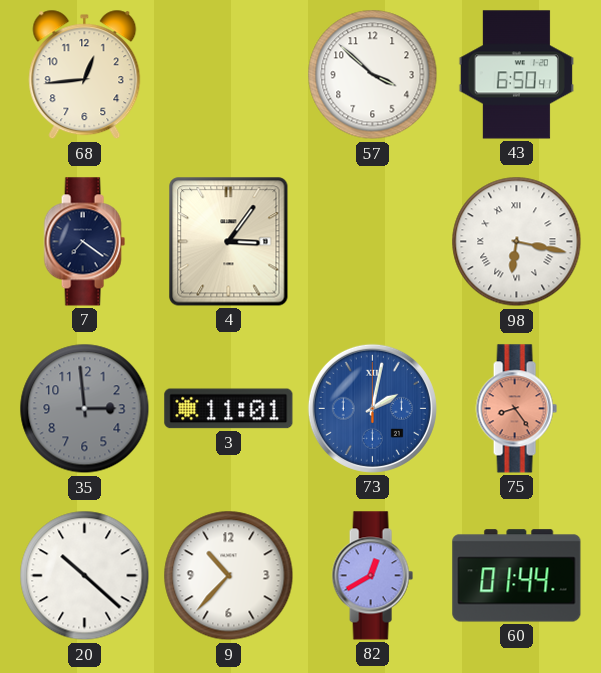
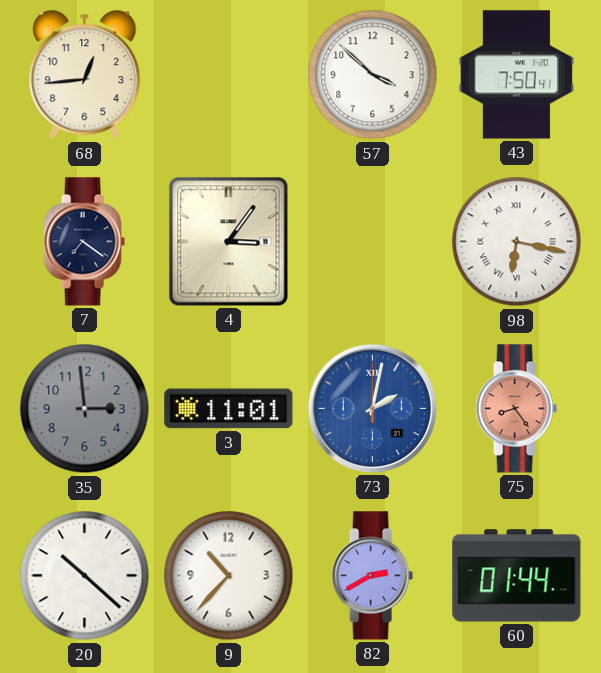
43: 6:50 -> 7:50 (516, 75)
82: 12:40 -> 2:40 (372, 576)
